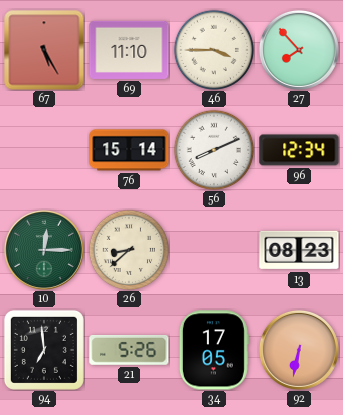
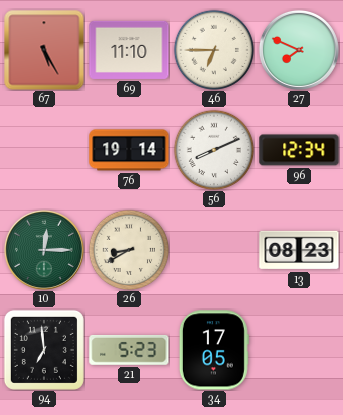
46: 3:45 -> 6:45 (213, 49)
27: 7:53 -> 7:49 (299, 50)
76: 15:14 -> 19:14 (129, 150)
26: 8:38 -> 8:40 (128, 249)
21: 5:26 -> 5:23 (129, 350)
92: 6:32 -> none (299, 350)
